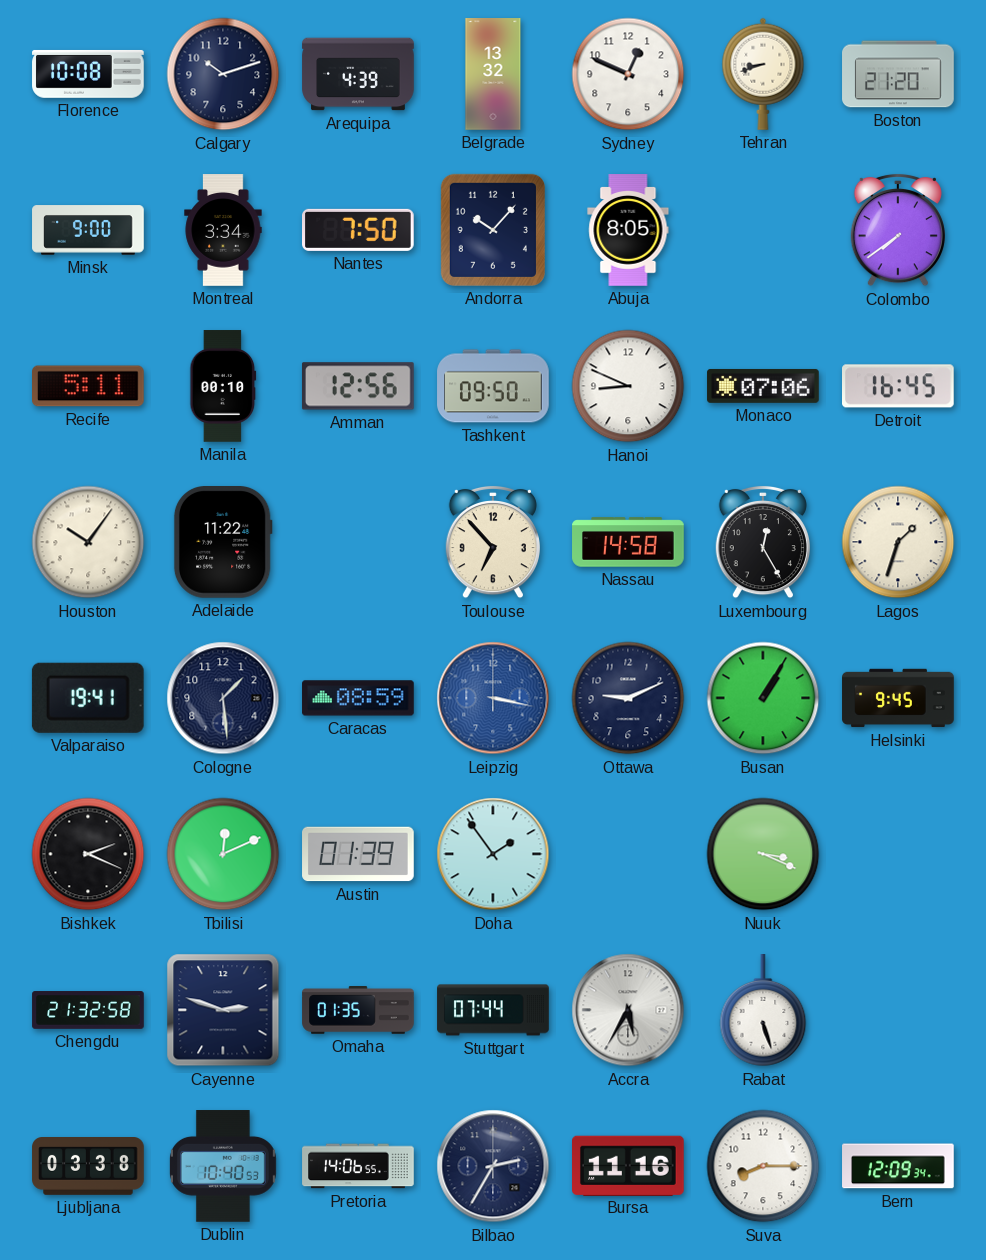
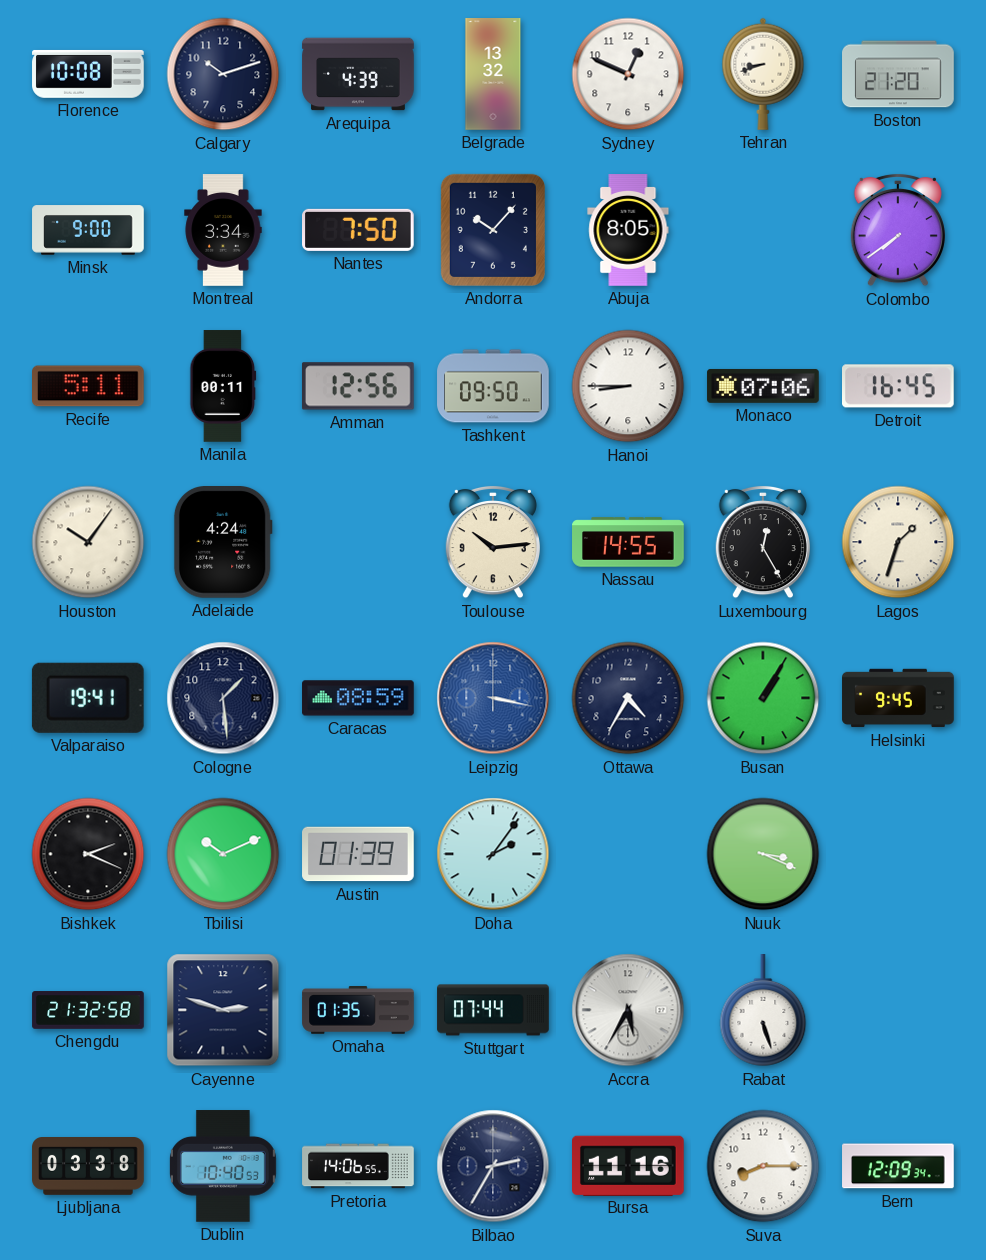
Manila: 00:10 -> 00:11 (223, 386)
Hanoi: 8:49 -> 8:45 (628, 386)
Adelaide: 11:22 -> 4:24 (223, 543)
Toulouse: 6:53 -> 10:14 (493, 542)
Nassau: 14:58 -> 14:55 (628, 542)
Ottawa: 9:11 -> 4:35 (628, 698)
Tbilisi: 12:11 -> 10:11 (223, 854)
Doha: 1:54 -> 2:06 (493, 854)
